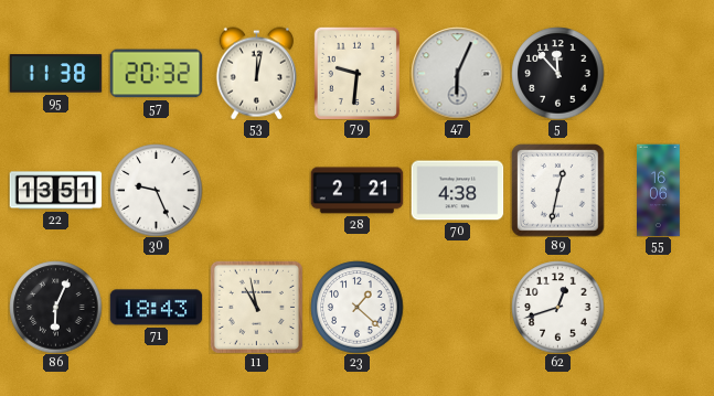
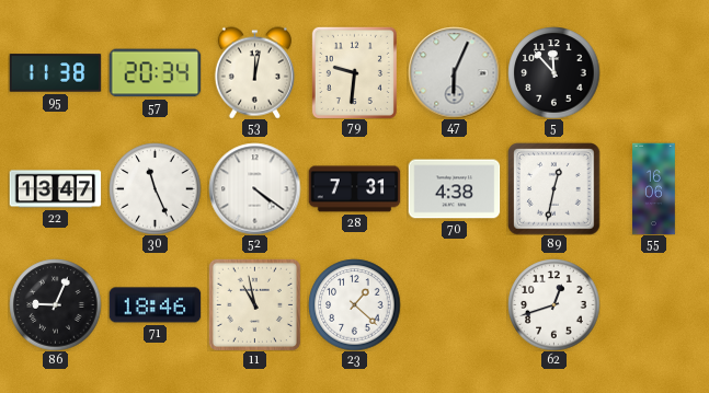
57: 20:32 -> 20:34 (155, 73)
22: 13:51 -> 13:47 (55, 189)
30: 9:26 -> 11:26 (155, 188)
52: none -> 4:21 (254, 188)
28: 2:21 -> 7:31 (354, 189)
86: 6:04 -> 9:04 (55, 304)
71: 18:43 -> 18:46 (155, 305)
